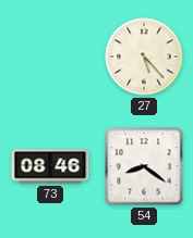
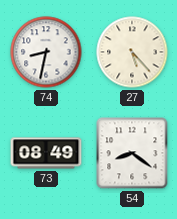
74: none -> 8:32 (46, 52)
73: 08:46 -> 08:49 (46, 153)
